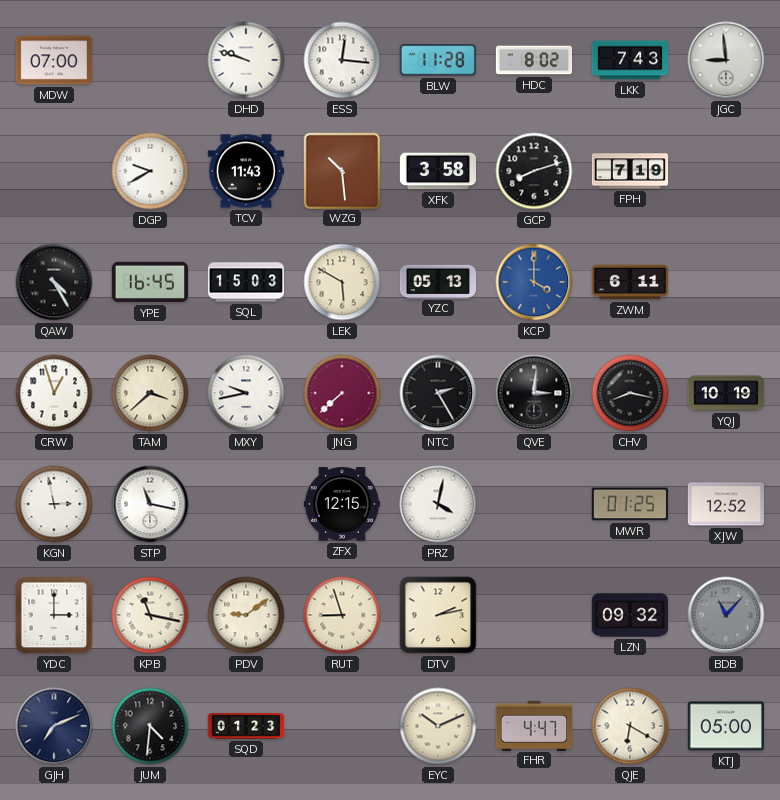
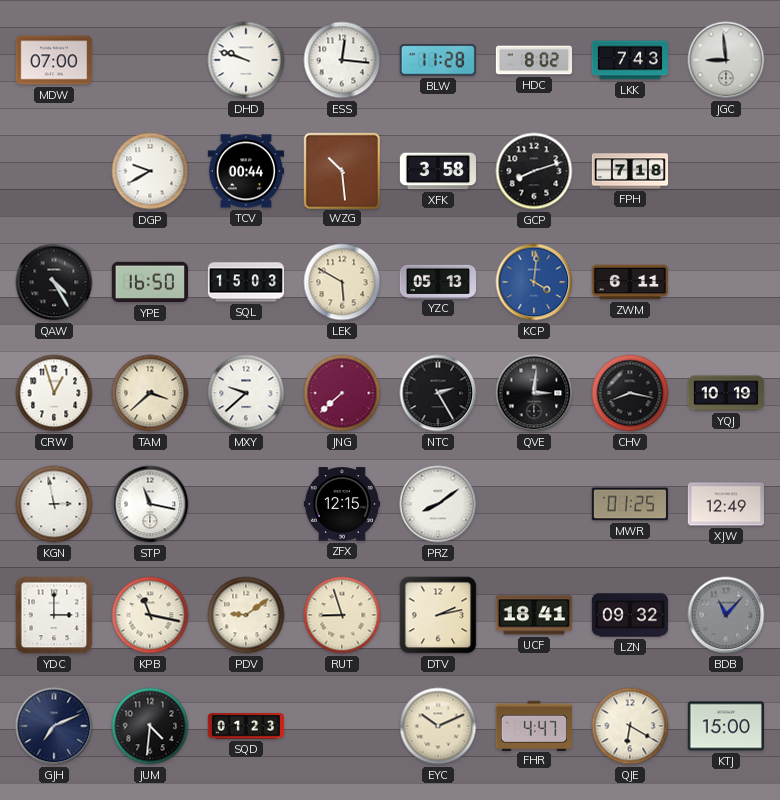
TCV: 11:43 -> 00:44 (245, 171)
FPH: 7:19 -> 7:18 (630, 171)
YPE: 16:45 -> 16:50 (149, 282)
KCP: 4:00 -> 4:01 (534, 282)
MXY: 9:43 -> 9:38 (246, 393)
PRZ: 4:02 -> 8:09 (438, 504)
XJW: 12:52 -> 12:49 (725, 504)
UCF: none -> 18:41 (533, 615)
KTJ: 05:00 -> 15:00 (725, 726)
